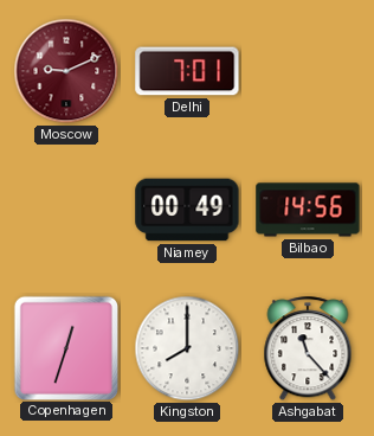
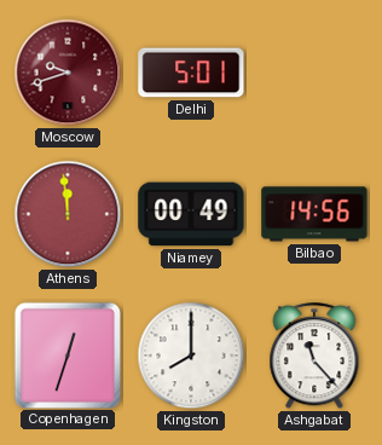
Moscow: 9:11 -> 9:42 (68, 73)
Delhi: 7:01 -> 5:01 (191, 73)
Athens: none -> 11:59 (68, 214)
